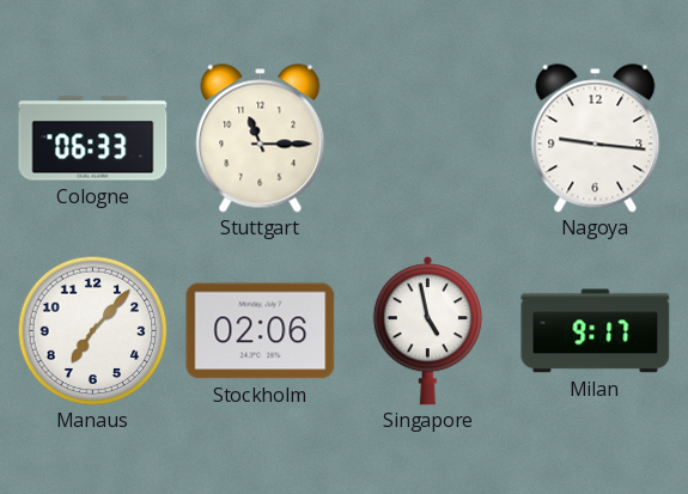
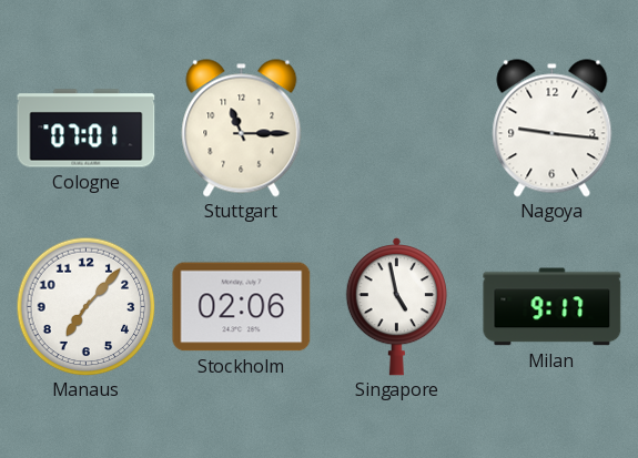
Cologne: 06:33 -> 07:01 (87, 129)
